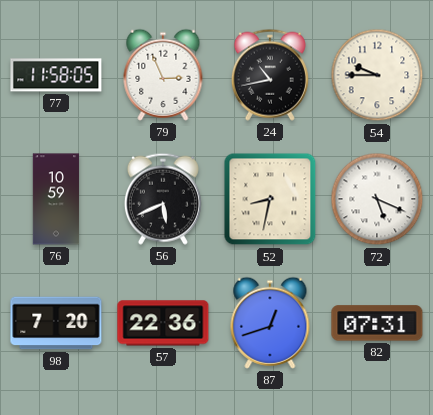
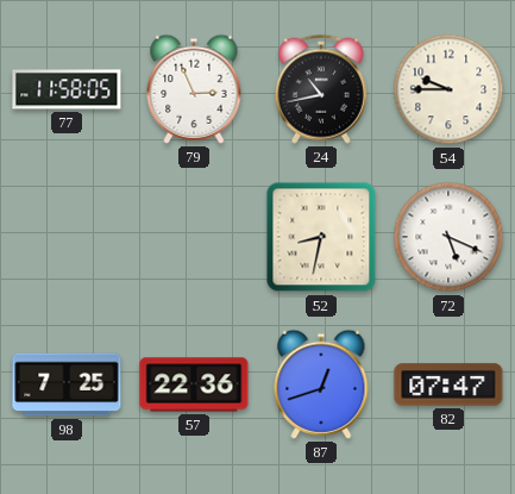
76: 10:59 -> none (56, 199)
56: 5:41 -> none (163, 199)
98: 7:20 -> 7:25 (67, 384)
82: 07:31 -> 07:47 (448, 384)
